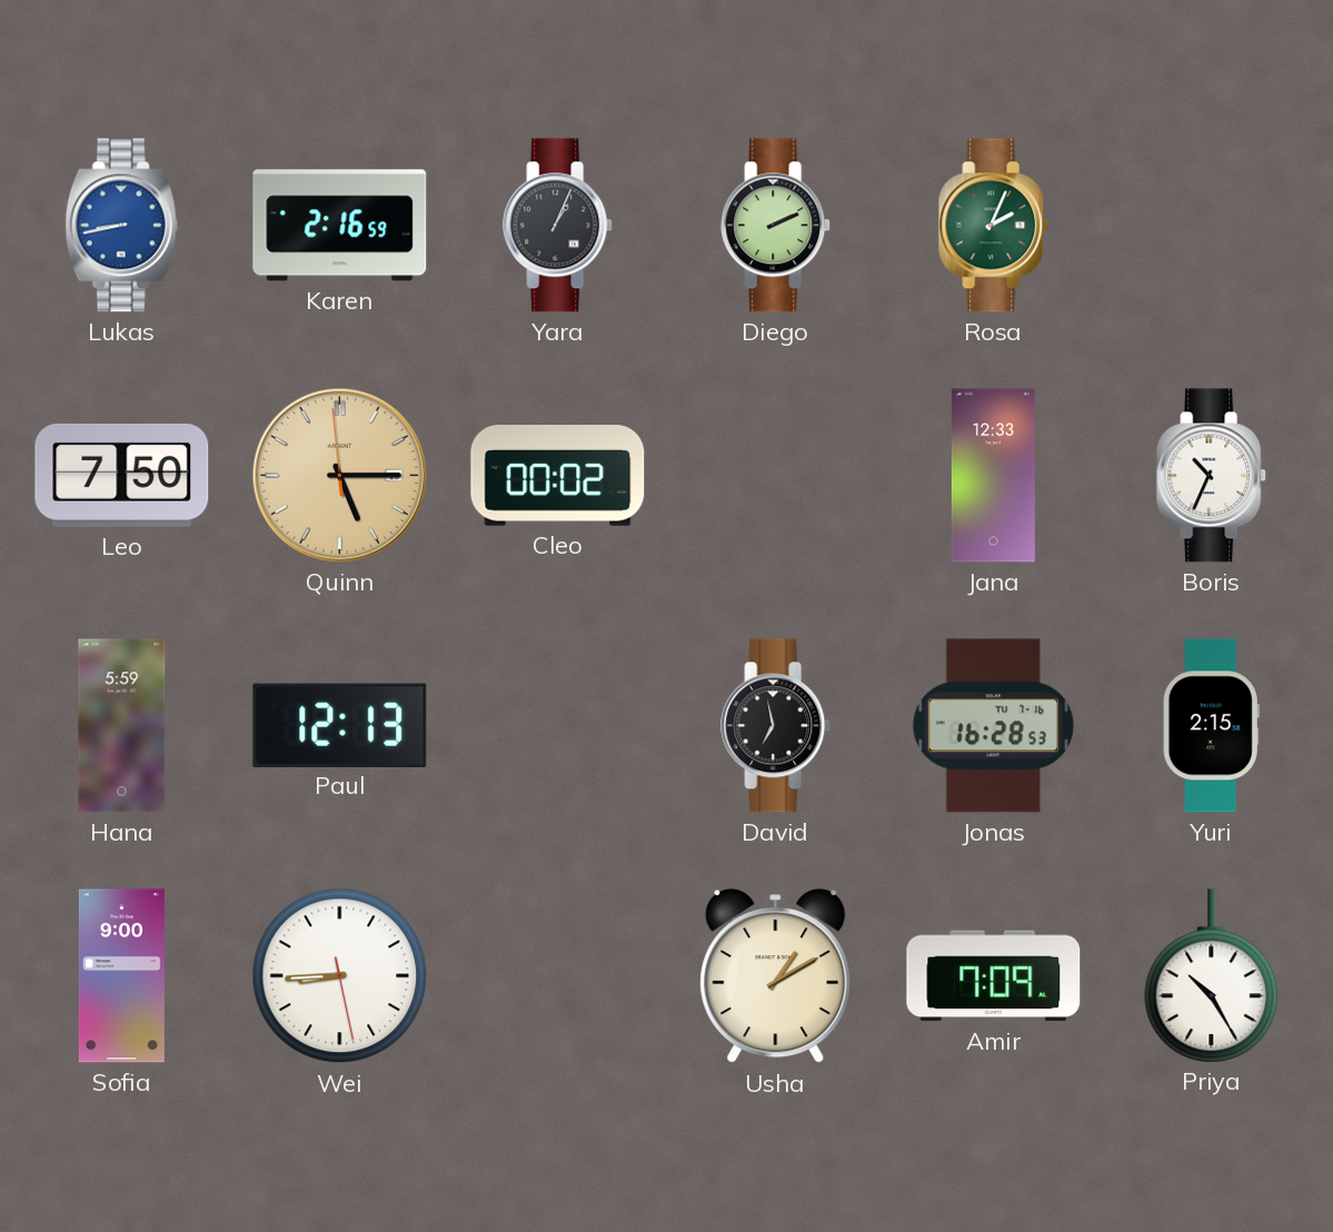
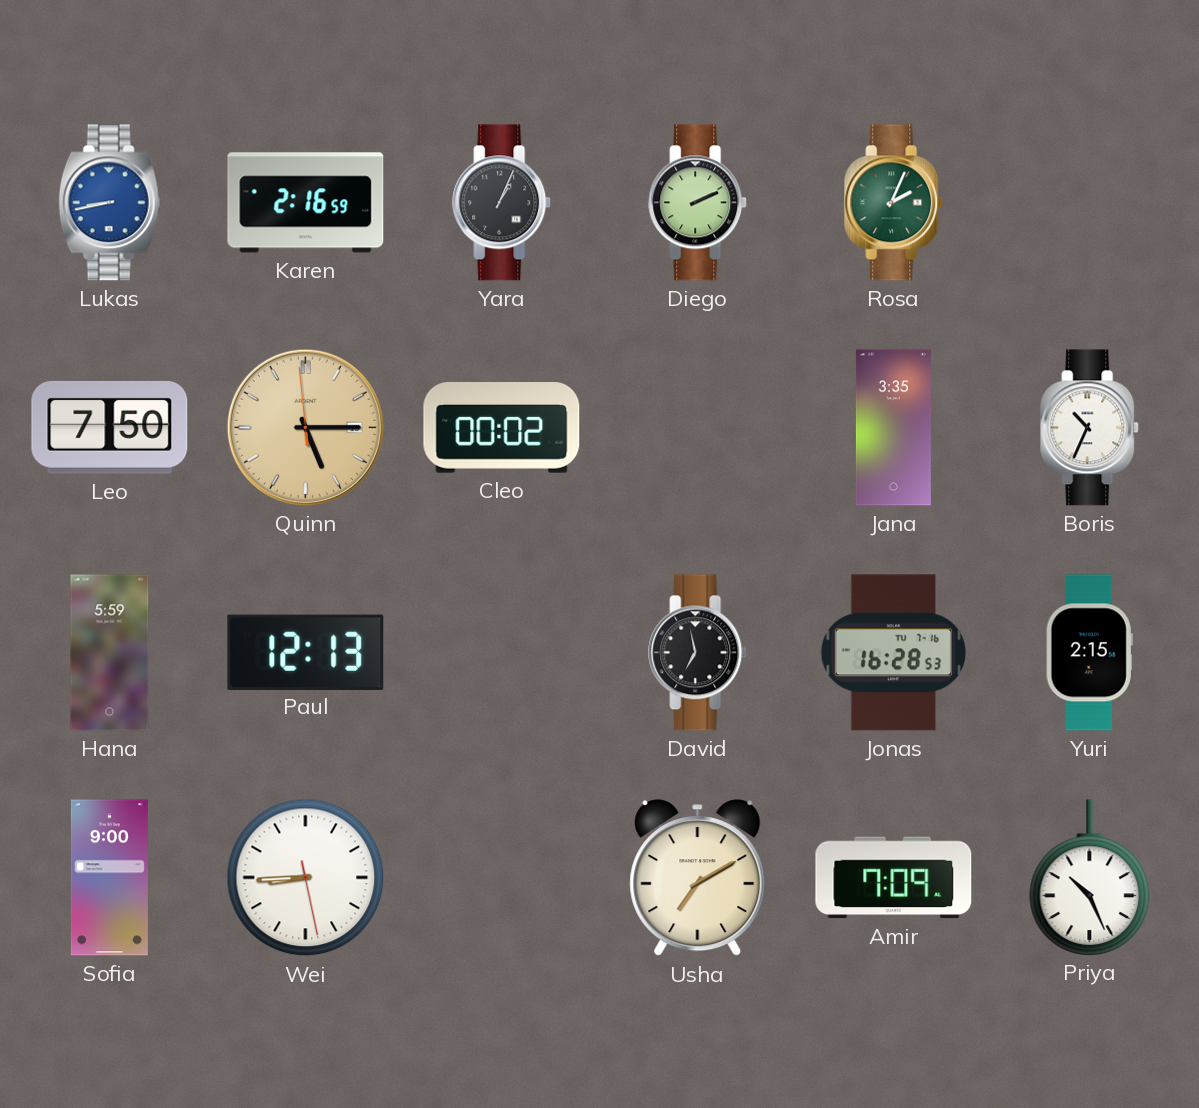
Jana: 12:33 -> 3:35 (893, 428)
Usha: 1:10 -> 7:10 (698, 878)
Priya: 10:25 -> 10:26 (1090, 877)
